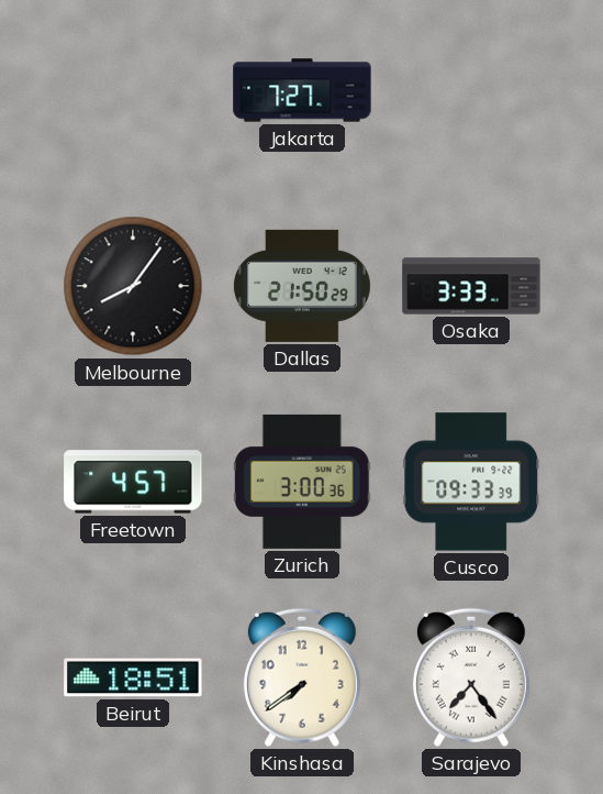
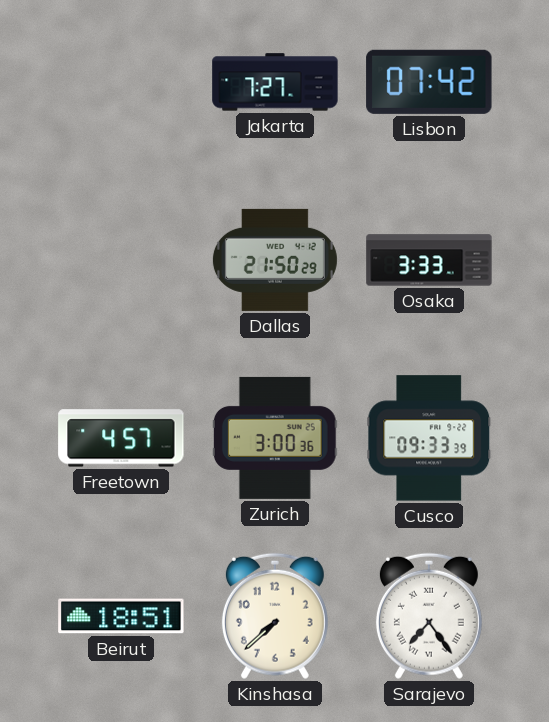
Lisbon: none -> 07:42 (429, 82)
Melbourne: 8:06 -> none (133, 286)
Kinshasa: 7:39 -> 7:38 (275, 616)
